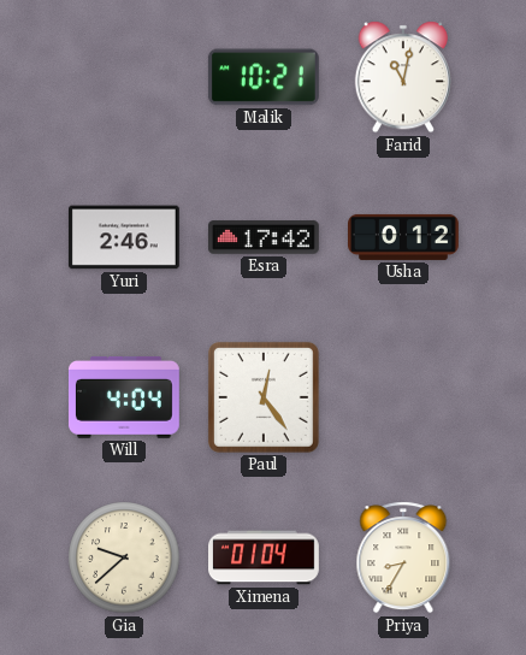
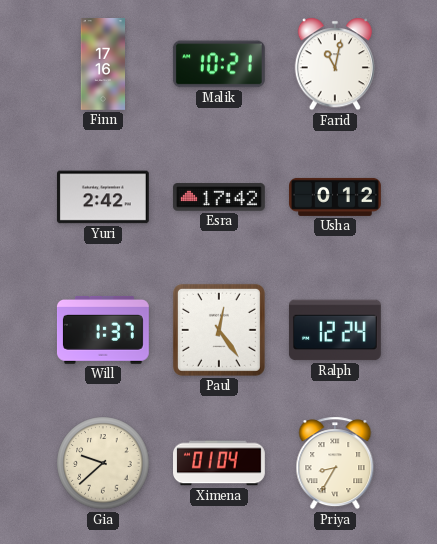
Finn: none -> 17:16 (102, 65)
Yuri: 2:46 -> 2:42 (103, 197)
Will: 4:04 -> 1:37 (103, 330)
Ralph: none -> 12:24 (335, 330)
